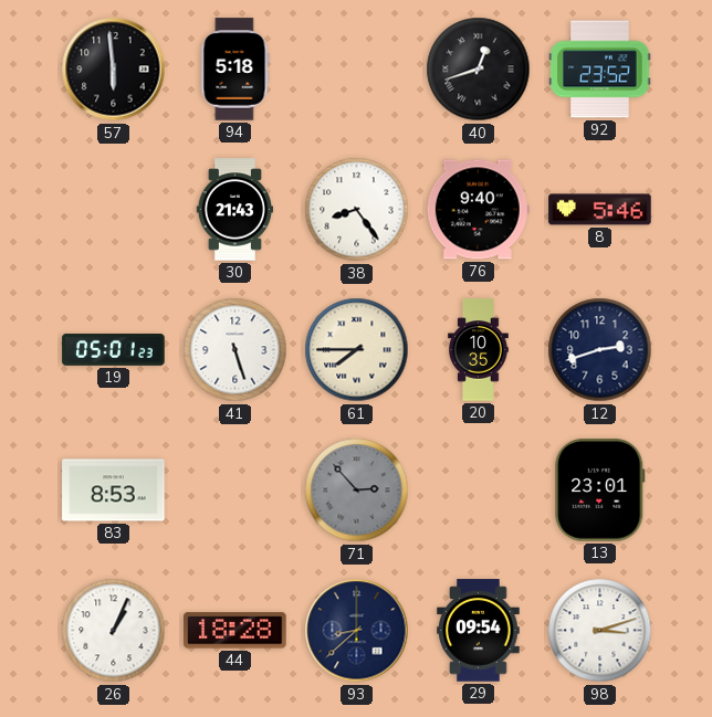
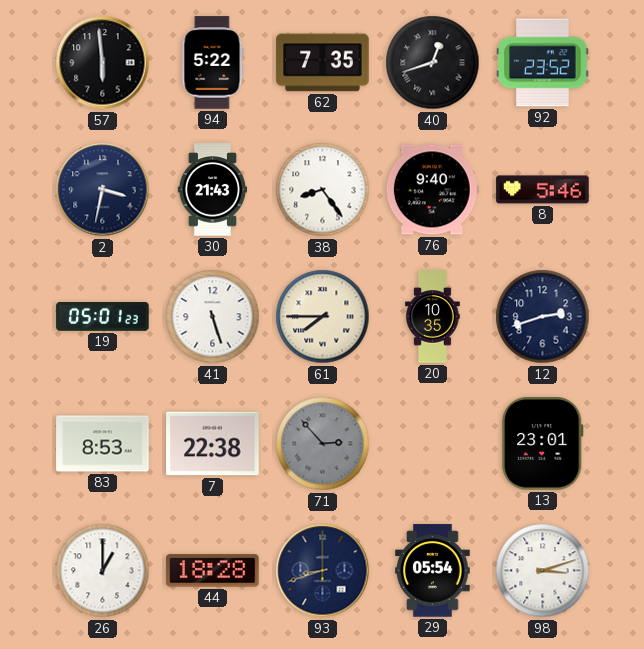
94: 5:18 -> 5:22 (212, 63)
62: none -> 7:35 (323, 63)
2: none -> 3:32 (103, 190)
7: none -> 22:38 (213, 444)
26: 1:04 -> 1:00 (103, 571)
93: 8:38 -> 8:42 (323, 571)
29: 09:54 -> 05:54 (433, 571)
